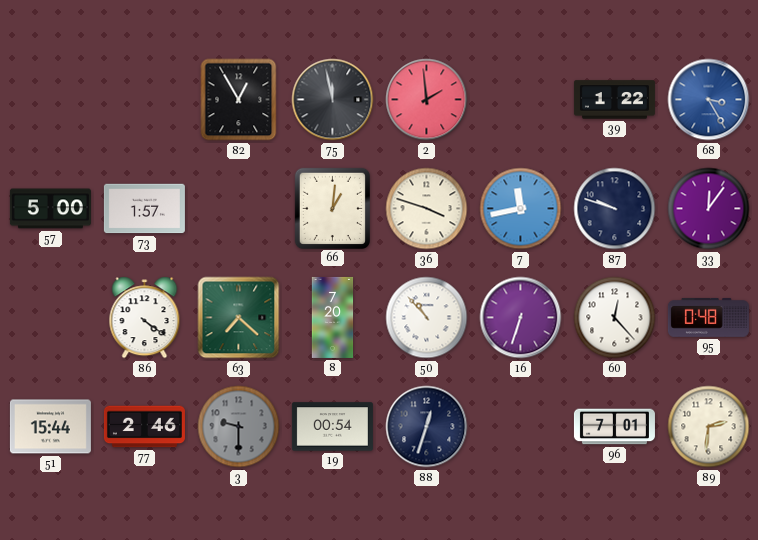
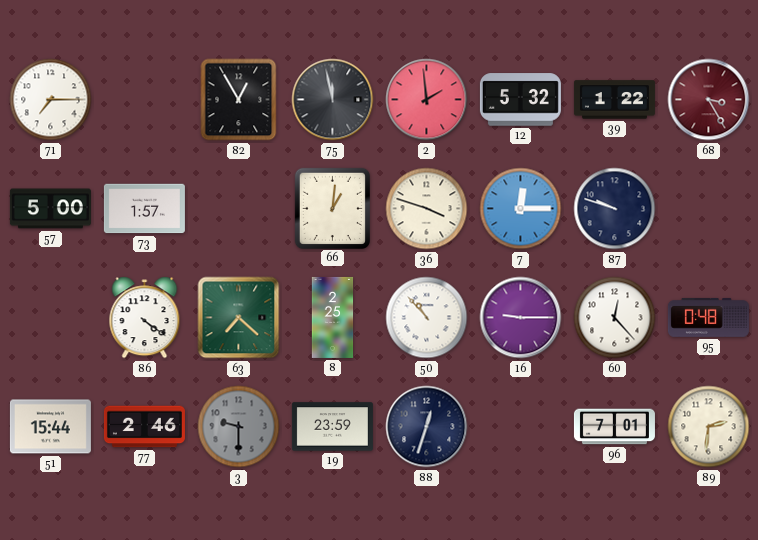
71: none -> 7:15 (51, 100)
12: none -> 5:32 (520, 100)
68 dial: blue -> burgundy (709, 100)
7: 11:43 -> 12:15 (521, 209)
33: 12:06 -> none (709, 209)
8: 7:20 -> 2:25 (333, 317)
16: 6:33 -> 9:15 (521, 318)
19: 00:54 -> 23:59 (332, 427)
